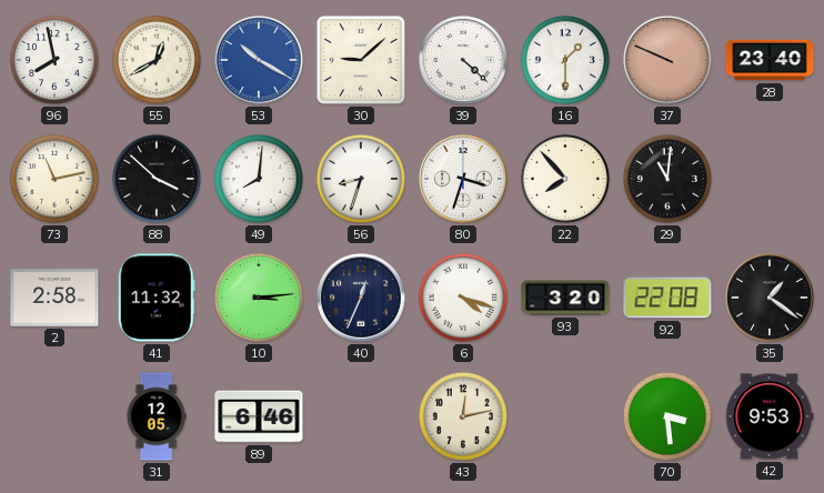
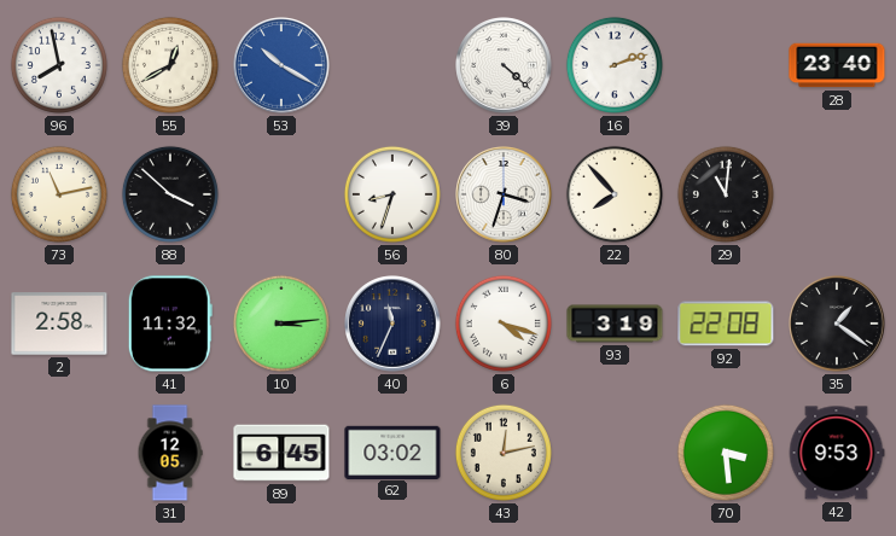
30: 9:08 -> none (361, 60)
16: 1:30 -> 2:12 (615, 65)
37: 9:49 -> none (667, 60)
49: 8:01 -> none (259, 179)
40: 12:34 -> 11:34 (392, 324)
93: 3:20 -> 3:19 (615, 324)
89: 6:46 -> 6:45 (281, 453)
62: none -> 03:02 (392, 451)
